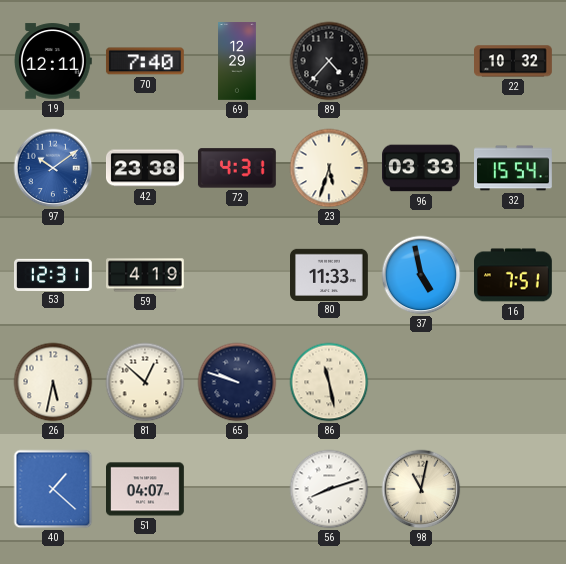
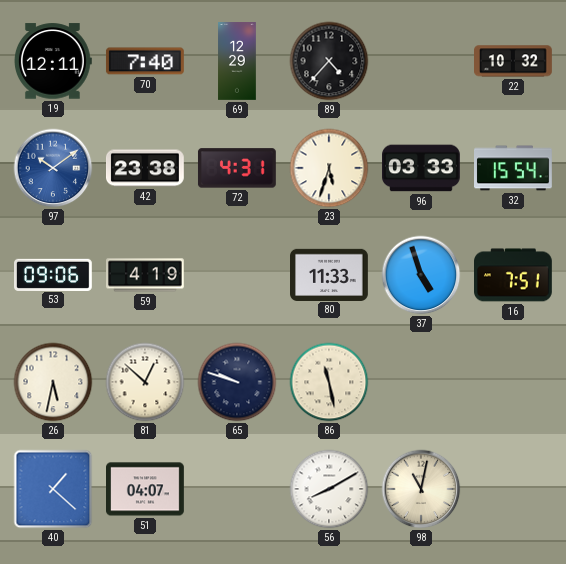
53: 12:31 -> 09:06 (54, 274)
37: 4:58 -> 4:57 (421, 275)
56: 8:12 -> 8:10 (329, 489)
